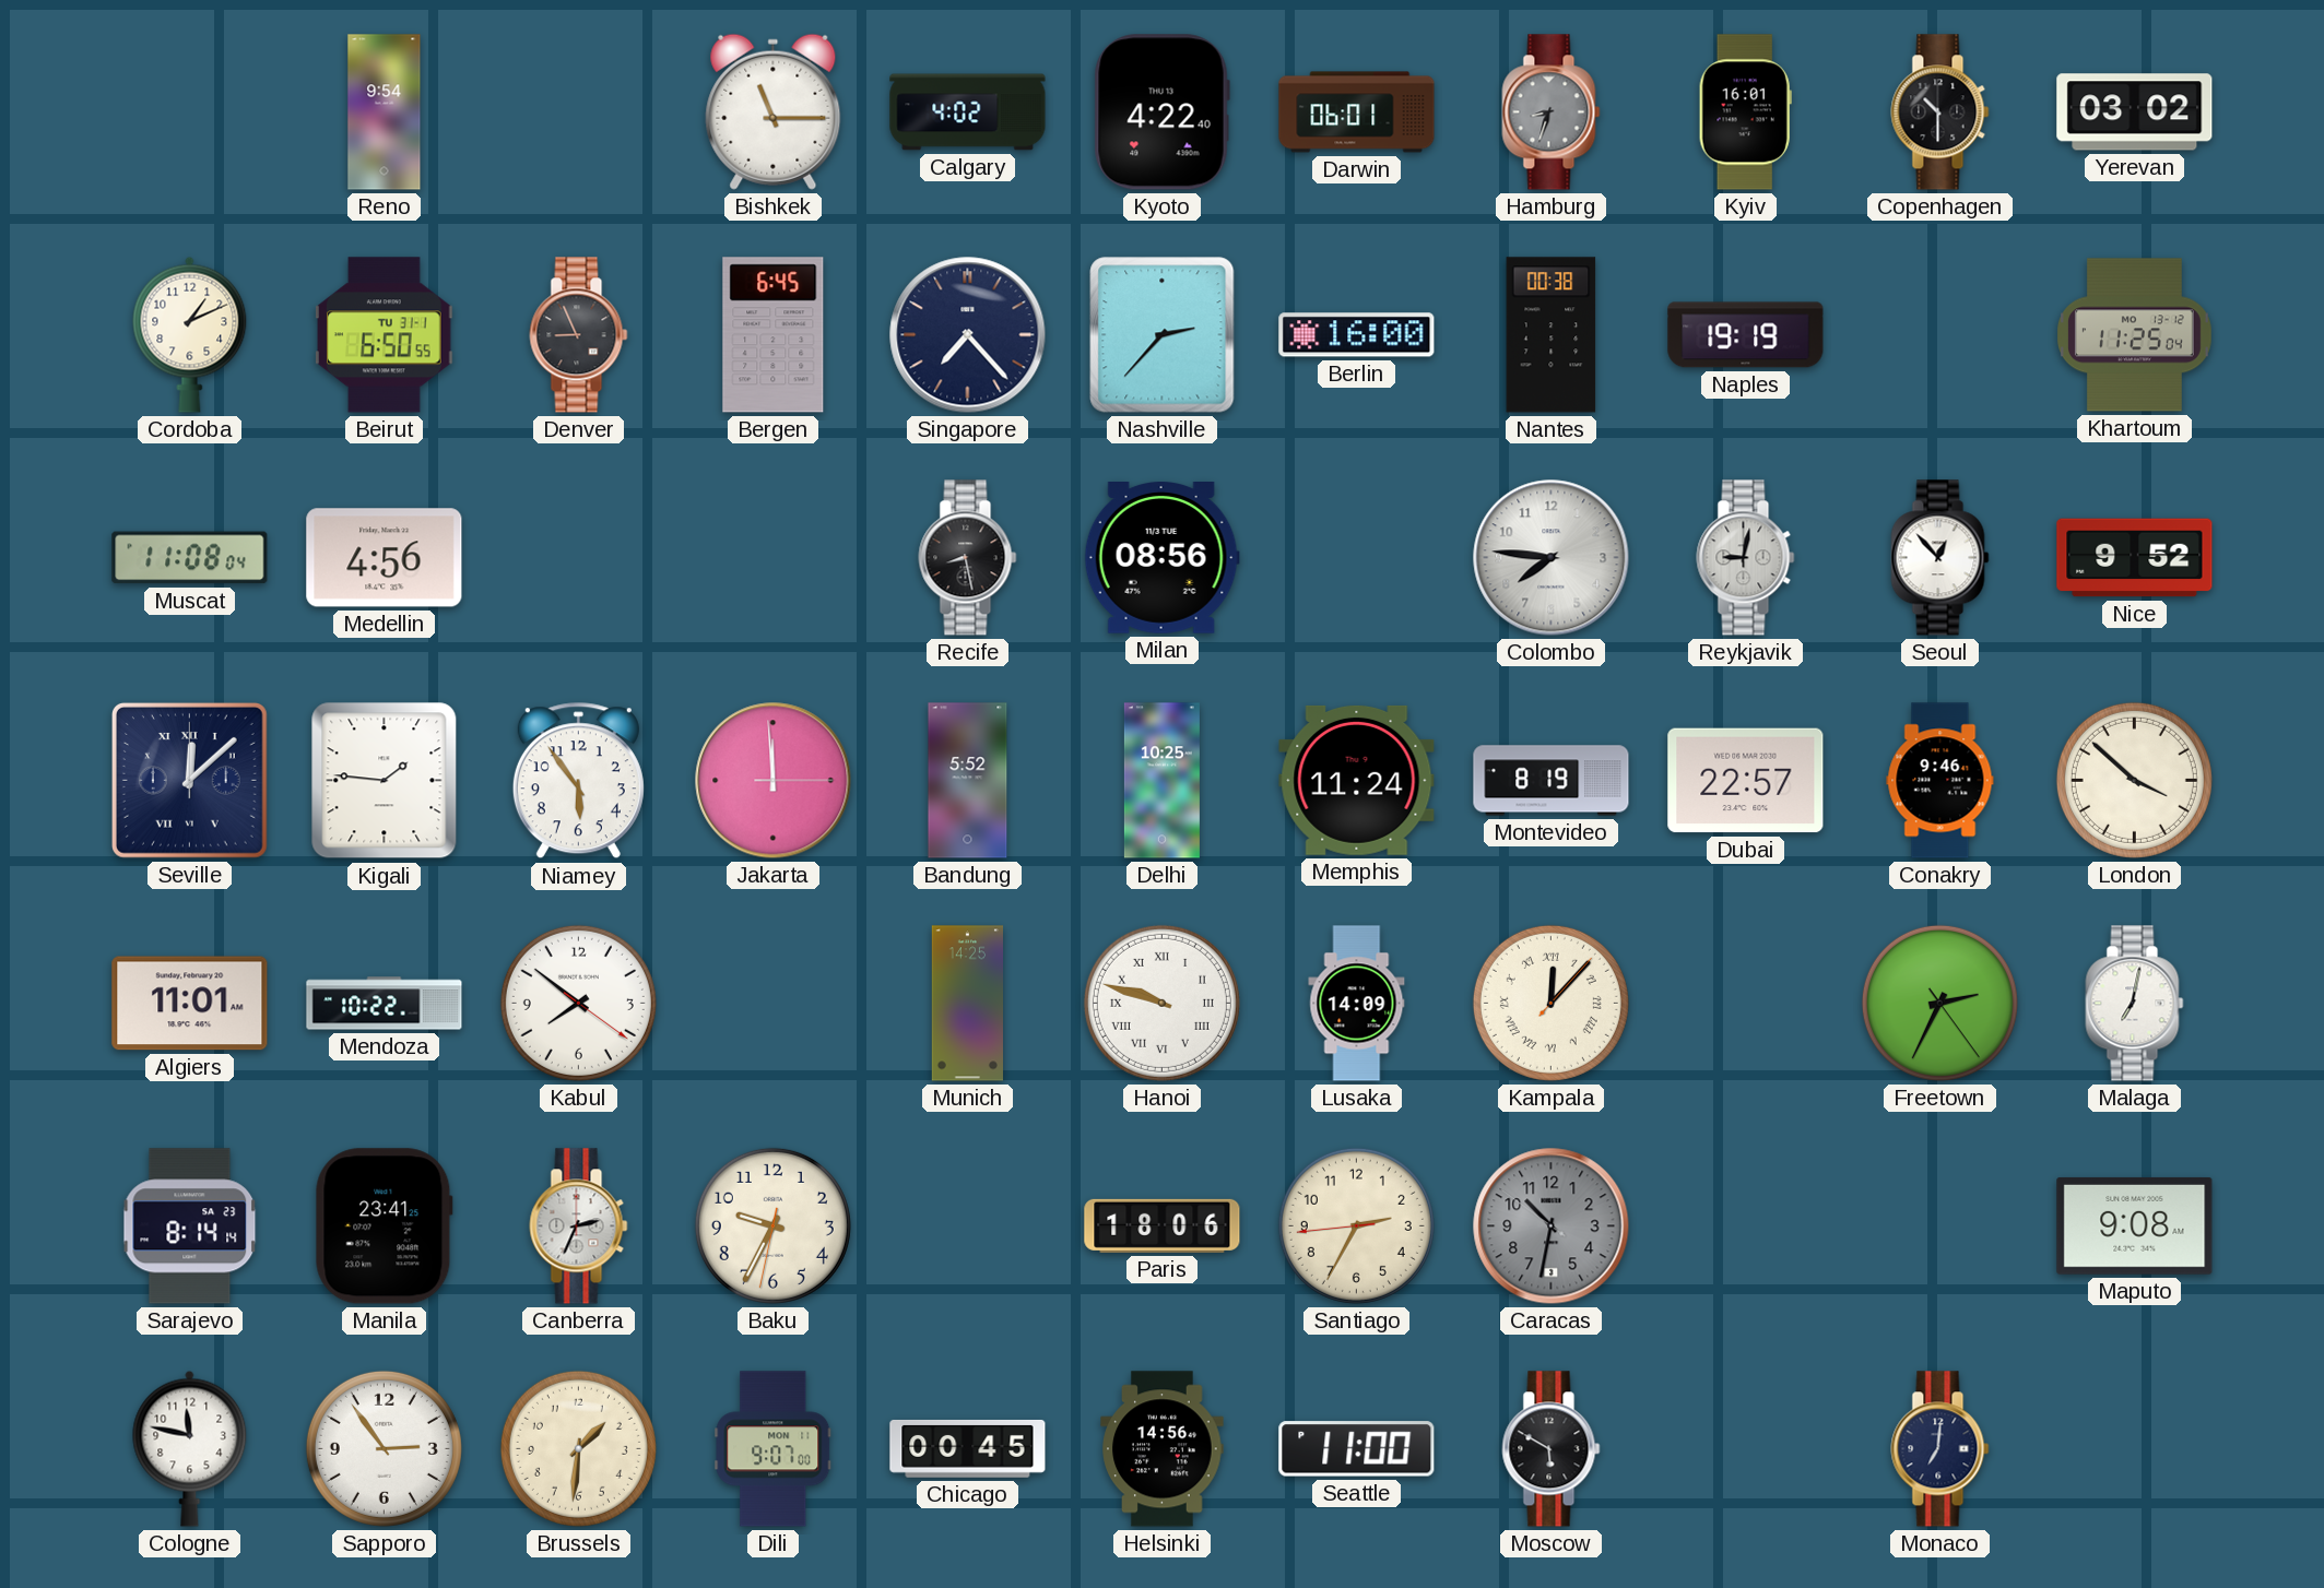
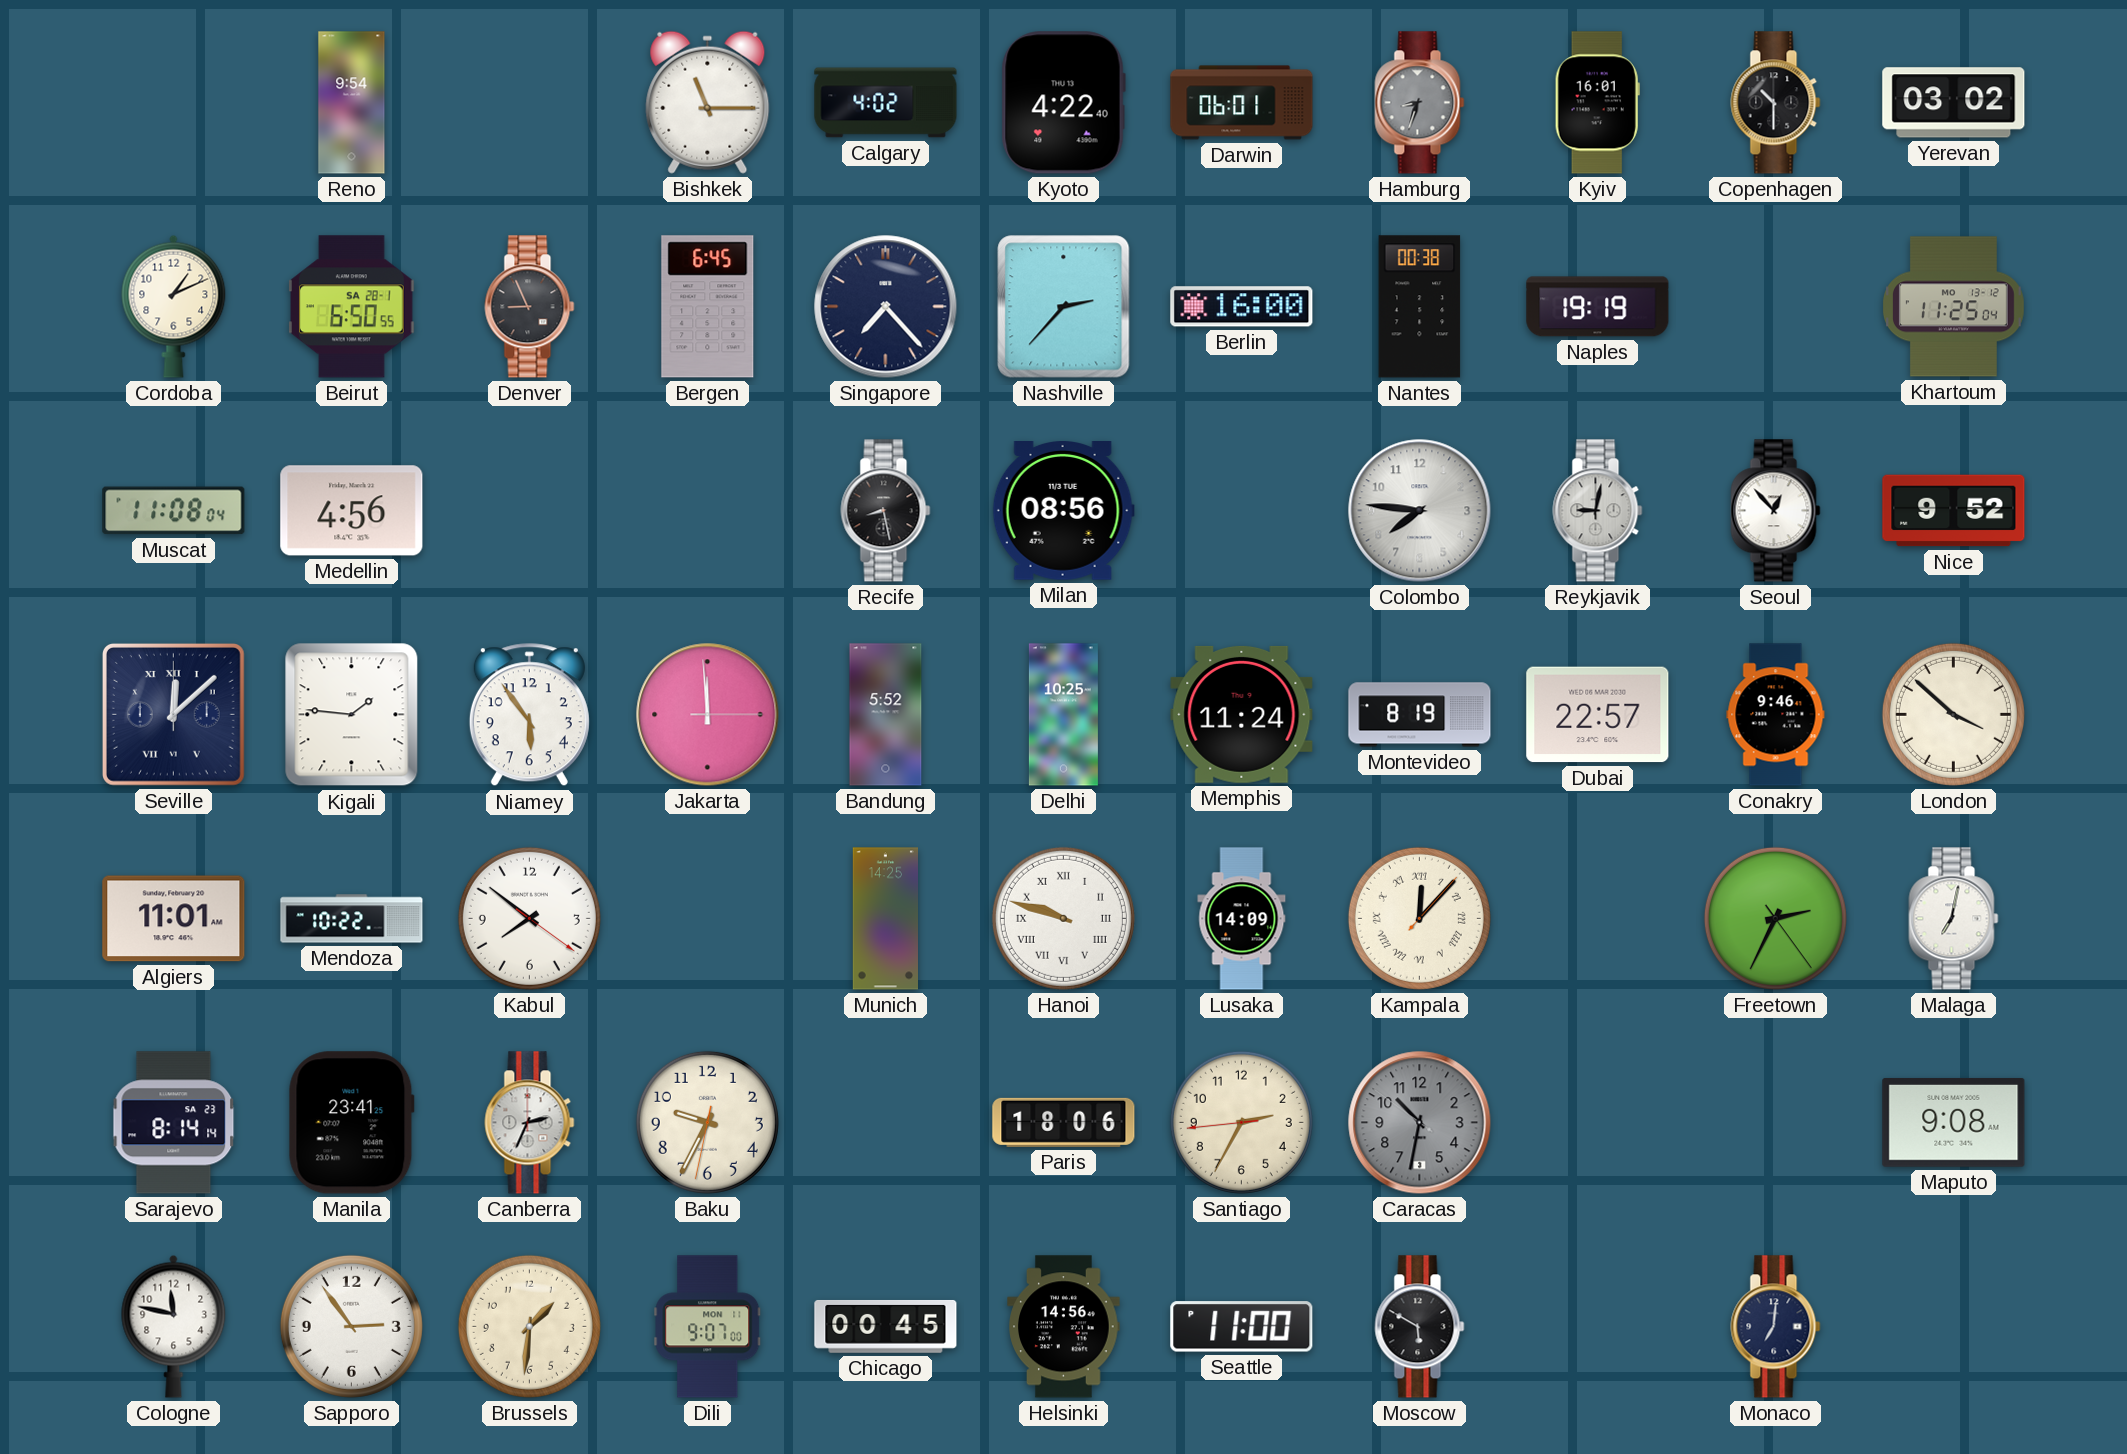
Beirut date: TU 31-1 -> SA 28-1 (352, 307)
